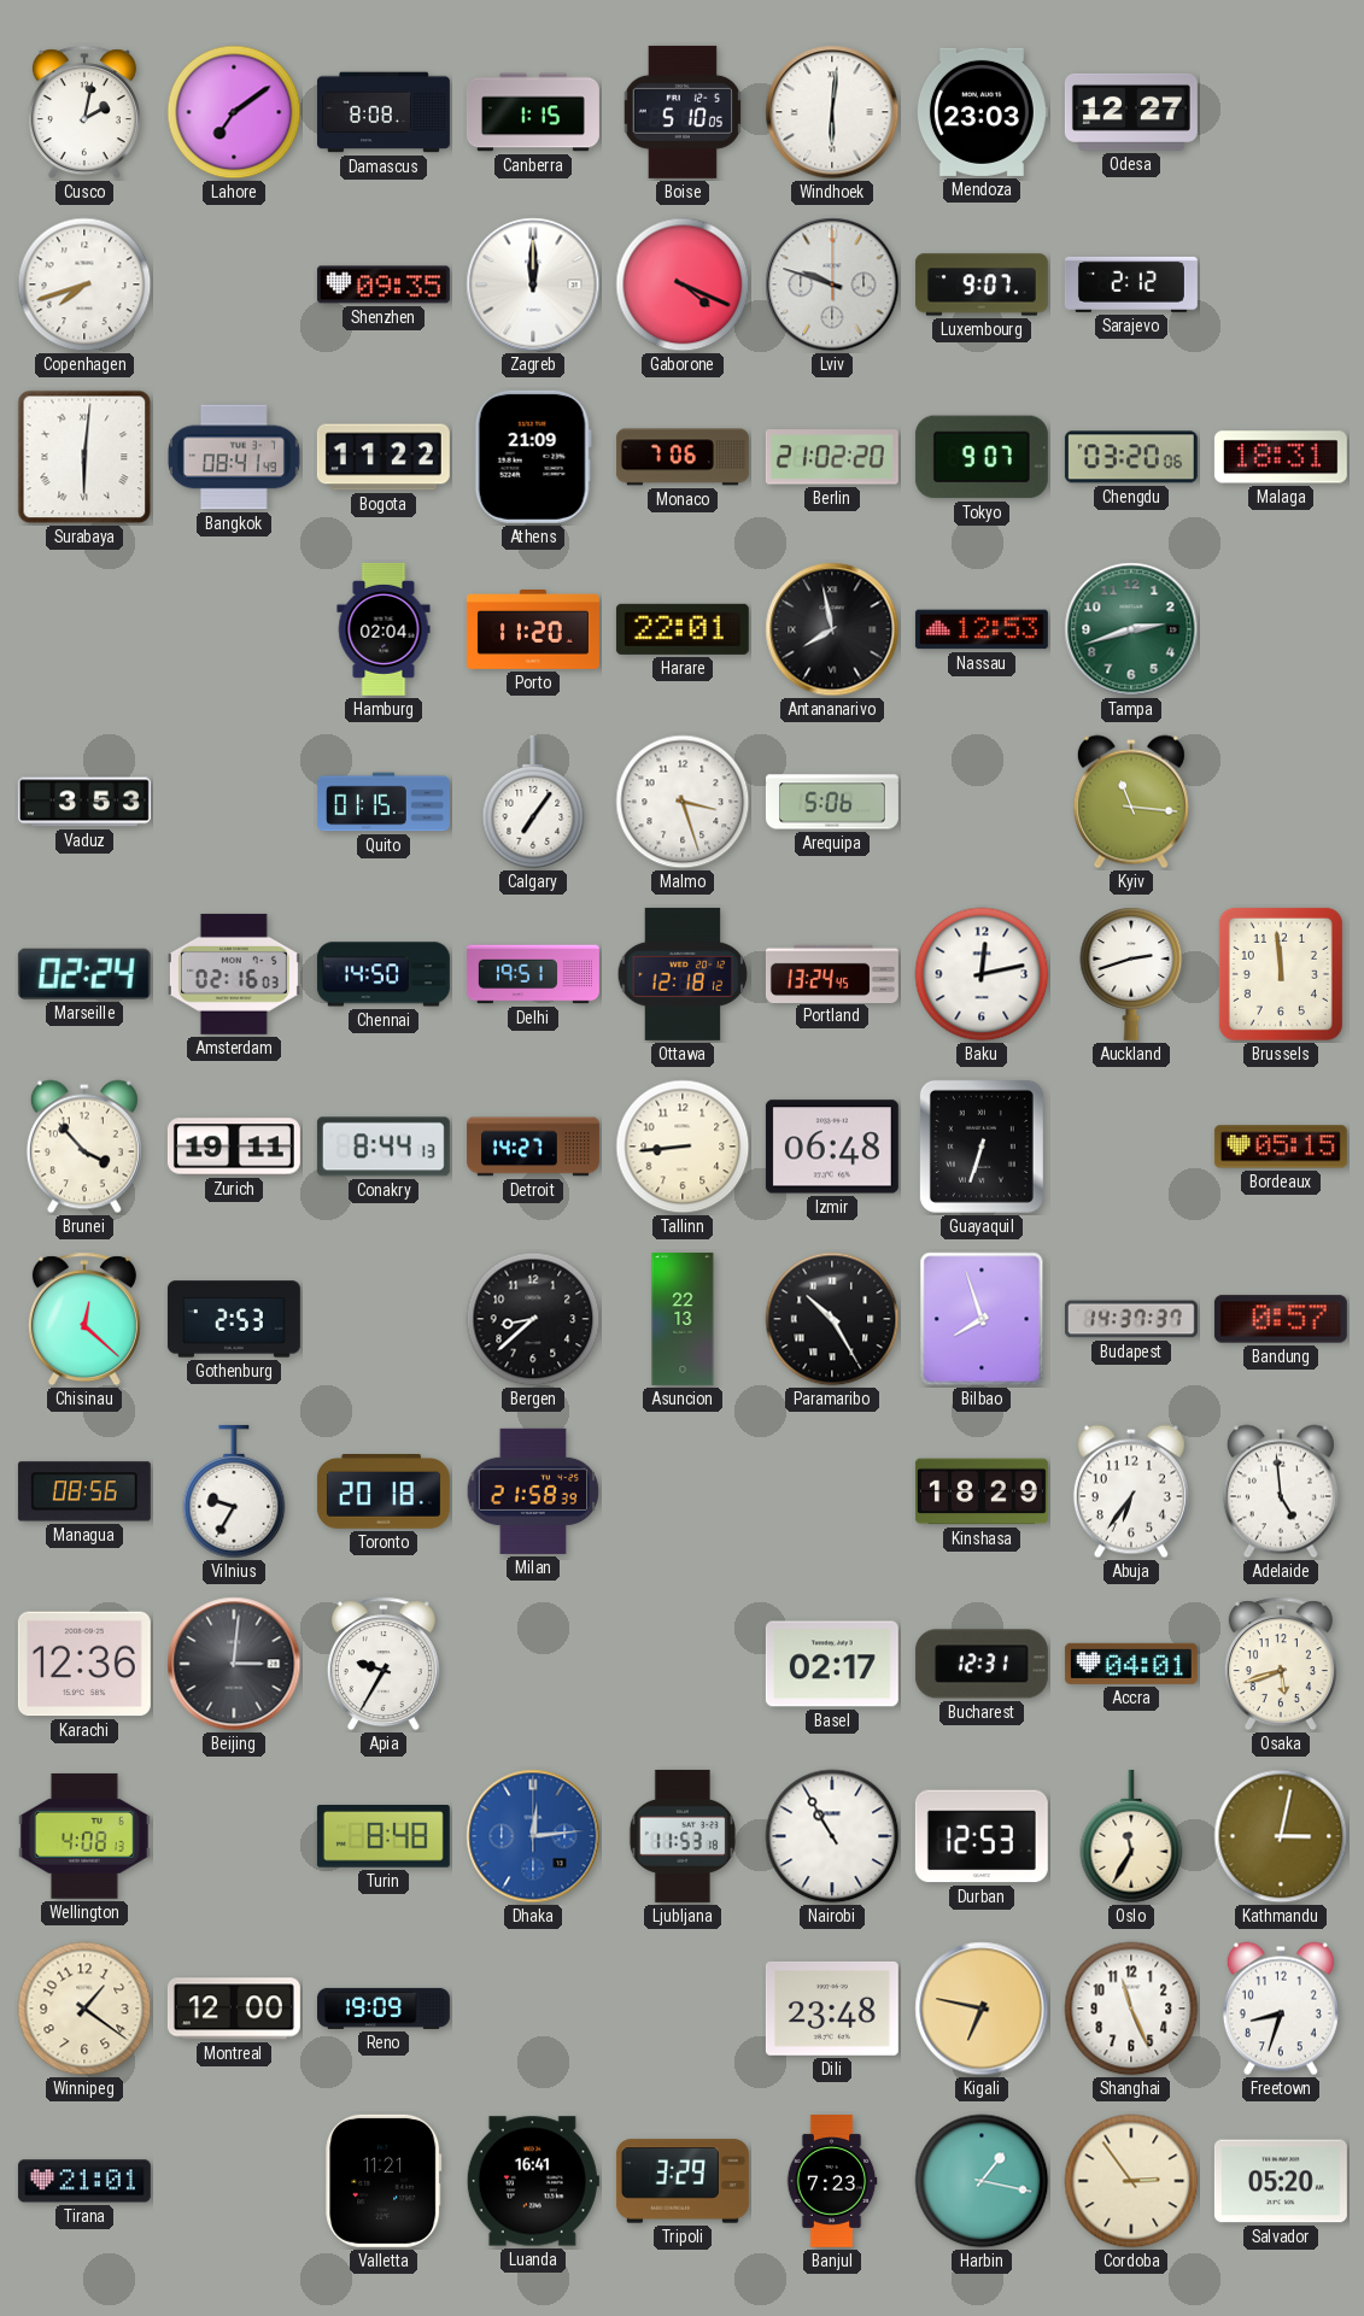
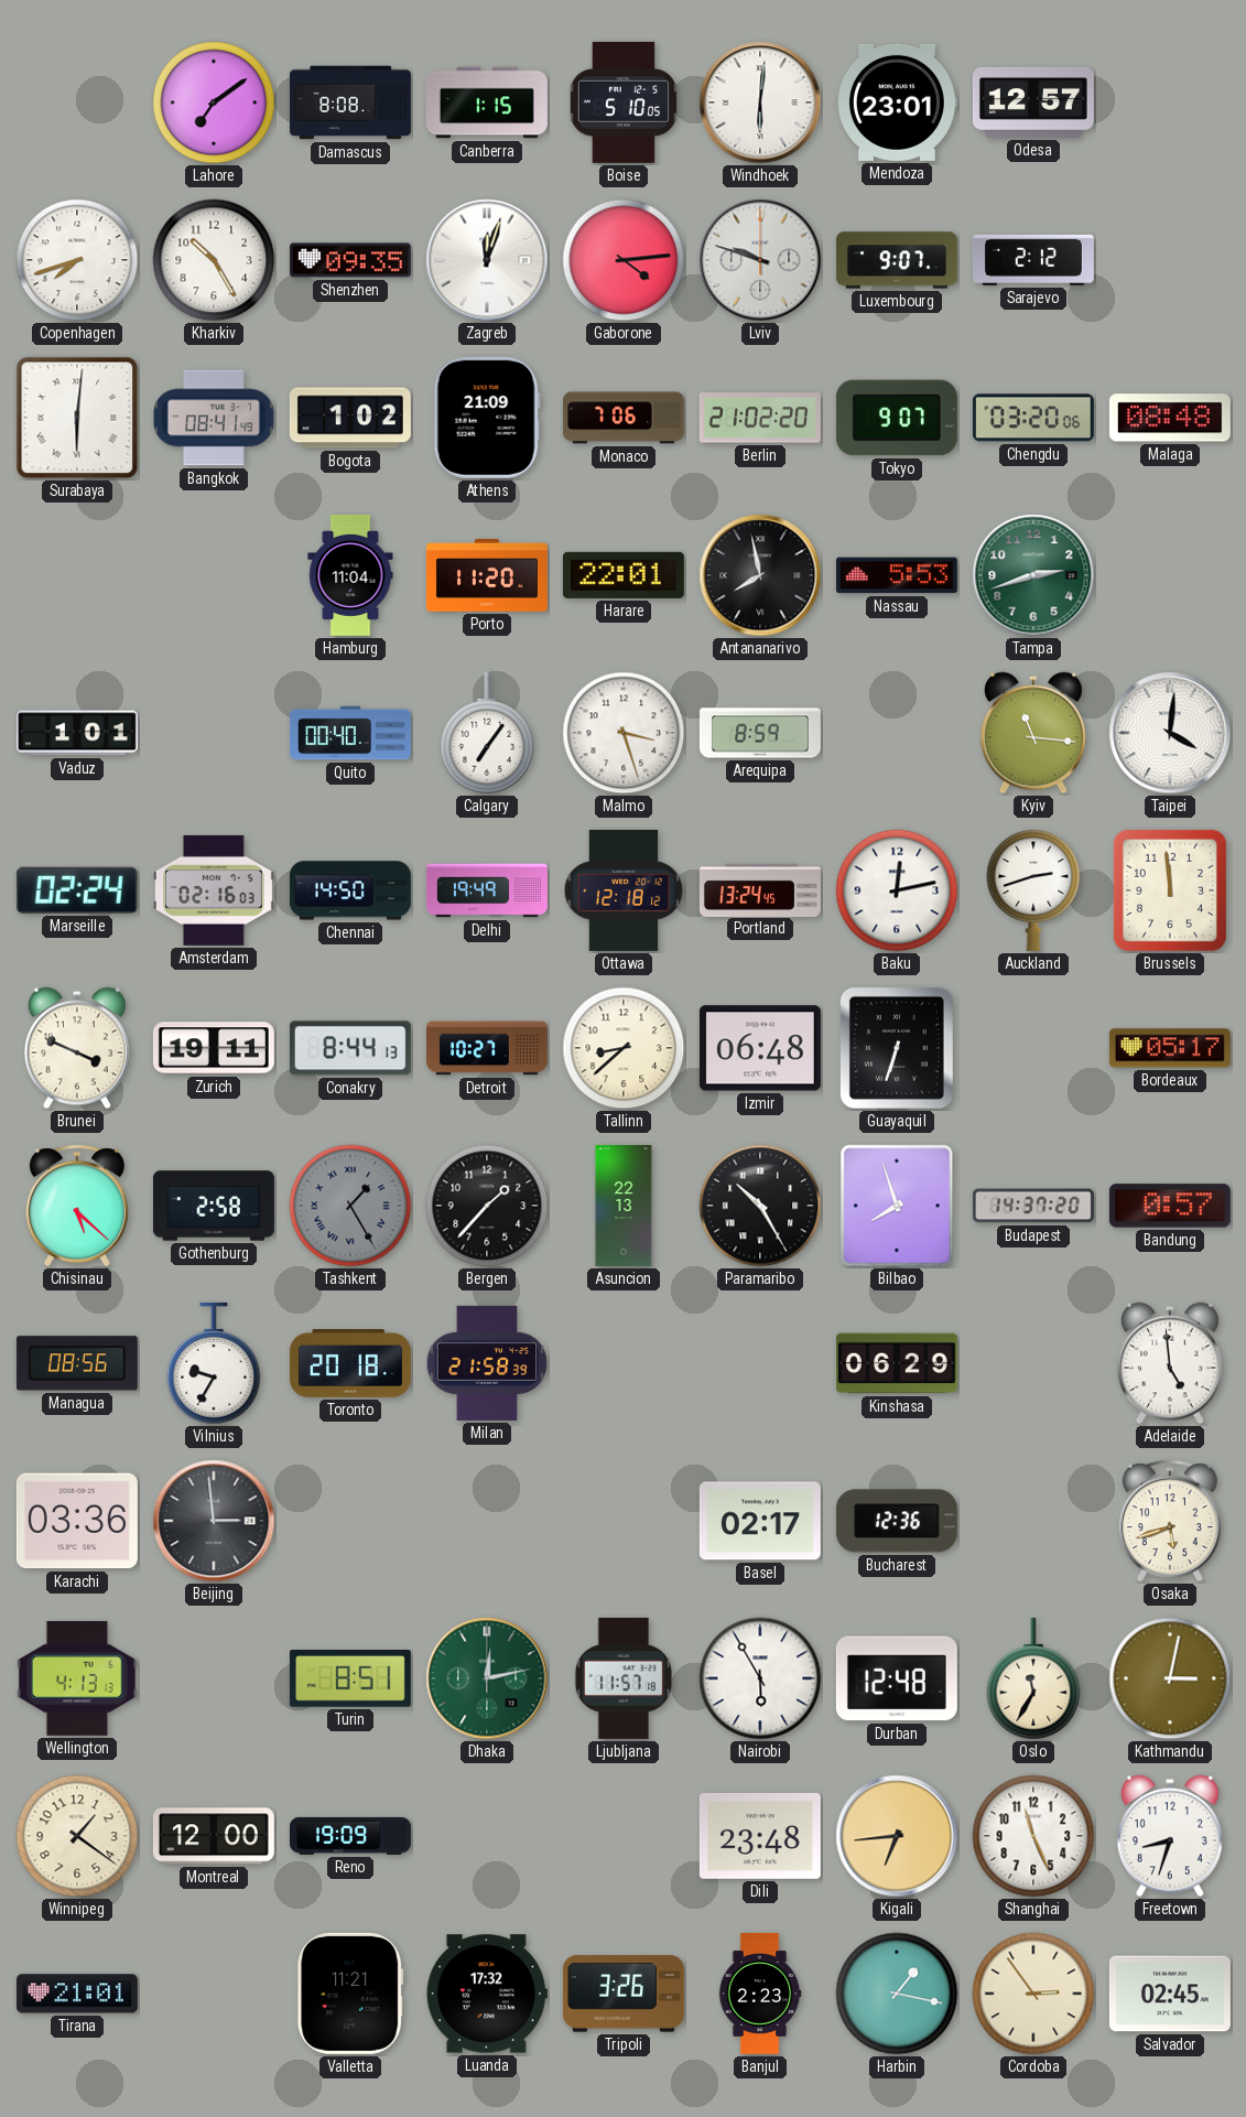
Cusco: 2:02 -> none (84, 112)
Mendoza: 23:03 -> 23:01 (897, 102)
Odesa: 12:27 -> 12:57 (1033, 102)
Kharkiv: none -> 10:25 (214, 260)
Zagreb: 12:00 -> 12:03 (487, 260)
Gaborone: 4:19 -> 4:14 (624, 260)
Bogota: 11:22 -> 1:02 (350, 418)
Malaga: 18:31 -> 08:48 (1170, 418)
Hamburg: 02:04 -> 11:04 (350, 575)
Nassau: 12:53 -> 5:53 (897, 575)
Vaduz: 3:53 -> 1:01 (77, 733)
Quito: 01:15 -> 00:40 (350, 733)
Arequipa: 5:06 -> 8:59 (760, 733)
Taipei: none -> 4:01 (1170, 733)
Delhi: 19:51 -> 19:49 (487, 890)
Brunei: 3:53 -> 3:49 (77, 1048)
Detroit: 14:27 -> 10:27 (487, 1048)
Tallinn: 8:44 -> 8:38 (624, 1048)
Bordeaux: 05:15 -> 05:17 (1170, 1048)
Chisinau: 12:22 -> 5:22 (77, 1206)
Gothenburg: 2:53 -> 2:58 (214, 1206)
Tashkent: none -> 1:25 (350, 1206)
Bergen: 8:38 -> 1:37 (487, 1206)
Budapest: 14:37:37 -> 14:37:20 (1033, 1206)
Kinshasa: 18:29 -> 06:29 (897, 1363)
Abuja: 6:36 -> none (1131, 1491)
Karachi: 12:36 -> 03:36 (77, 1521)
Beijing: 3:01 -> 2:59 (214, 1521)
Apia: 9:35 -> none (384, 1664)
Bucharest: 12:31 -> 12:36 (897, 1521)
Accra: 04:01 -> none (1131, 1664)
Wellington: 4:08 -> 4:13 (77, 1678)
Turin: 8:48 -> 8:51 (350, 1679)
Dhaka: 12:14 -> 12:13 (487, 1678)
Dhaka dial: blue -> green (487, 1678)
Ljubljana: 11:53 -> 11:57 (624, 1678)
Nairobi: 10:55 -> 5:55 (760, 1678)
Durban: 12:53 -> 12:48 (897, 1678)
Kigali: 6:47 -> 6:44 (897, 1836)
Luanda: 16:41 -> 17:32 (487, 1994)
Tripoli: 3:29 -> 3:26 (624, 1994)
Banjul: 7:23 -> 2:23 (760, 1994)
Salvador: 05:20 -> 02:45 (1170, 1994)
